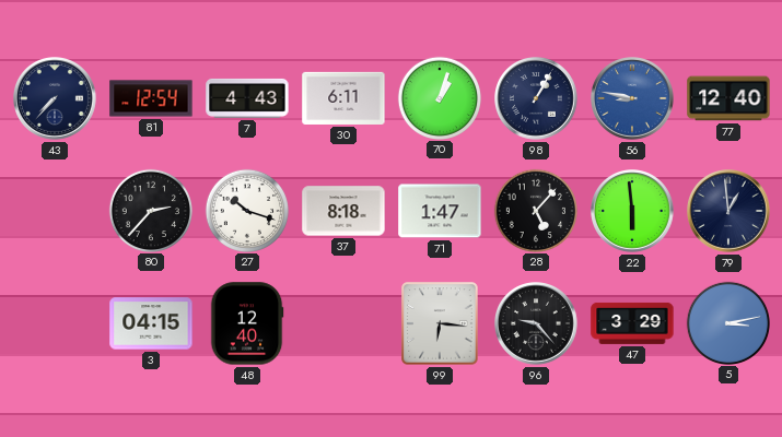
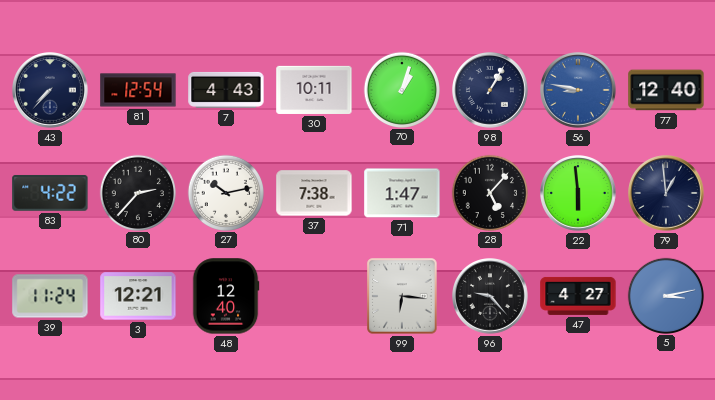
30: 6:11 -> 10:11 (314, 90)
83: none -> 4:22 (50, 193)
27: 10:18 -> 10:13 (225, 192)
37: 8:18 -> 7:38 (314, 193)
39: none -> 11:24 (50, 296)
3: 04:15 -> 12:21 (138, 296)
47: 3:29 -> 4:27 (578, 296)
